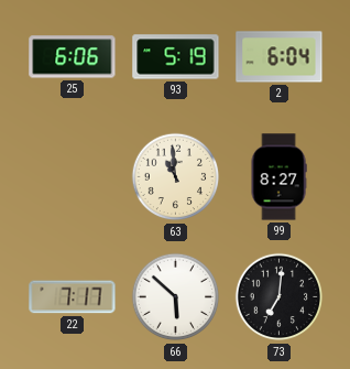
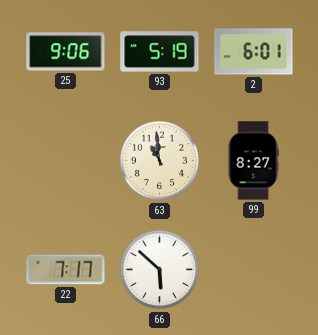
25: 6:06 -> 9:06 (66, 52)
2: 6:04 -> 6:01 (254, 52)
73: 7:01 -> none (280, 297)
